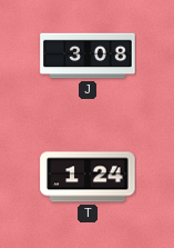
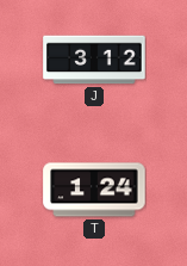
J: 3:08 -> 3:12 (94, 60)
